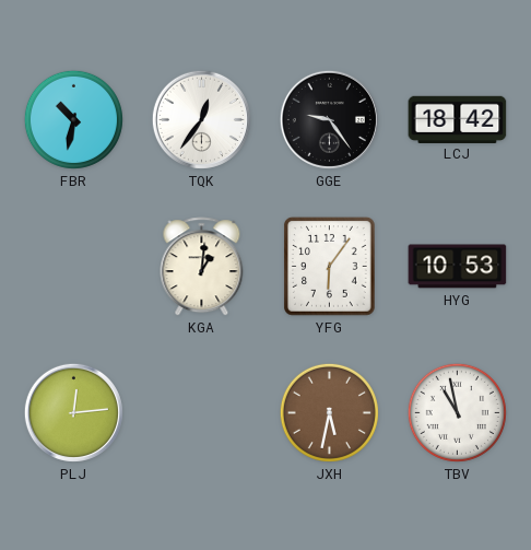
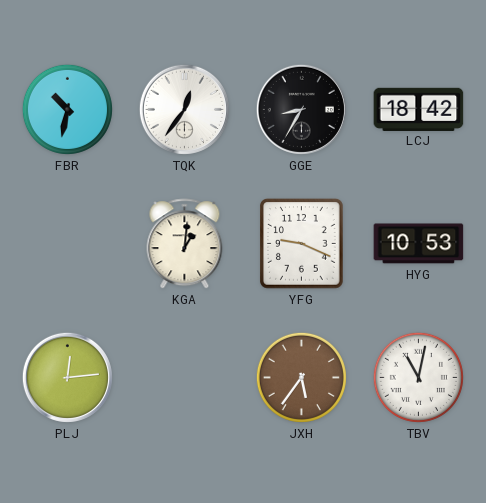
GGE: 9:24 -> 8:35 (301, 109)
YFG: 6:06 -> 9:19 (302, 244)
JXH: 5:32 -> 5:36 (301, 377)
TBV: 10:58 -> 11:02 (418, 377)
